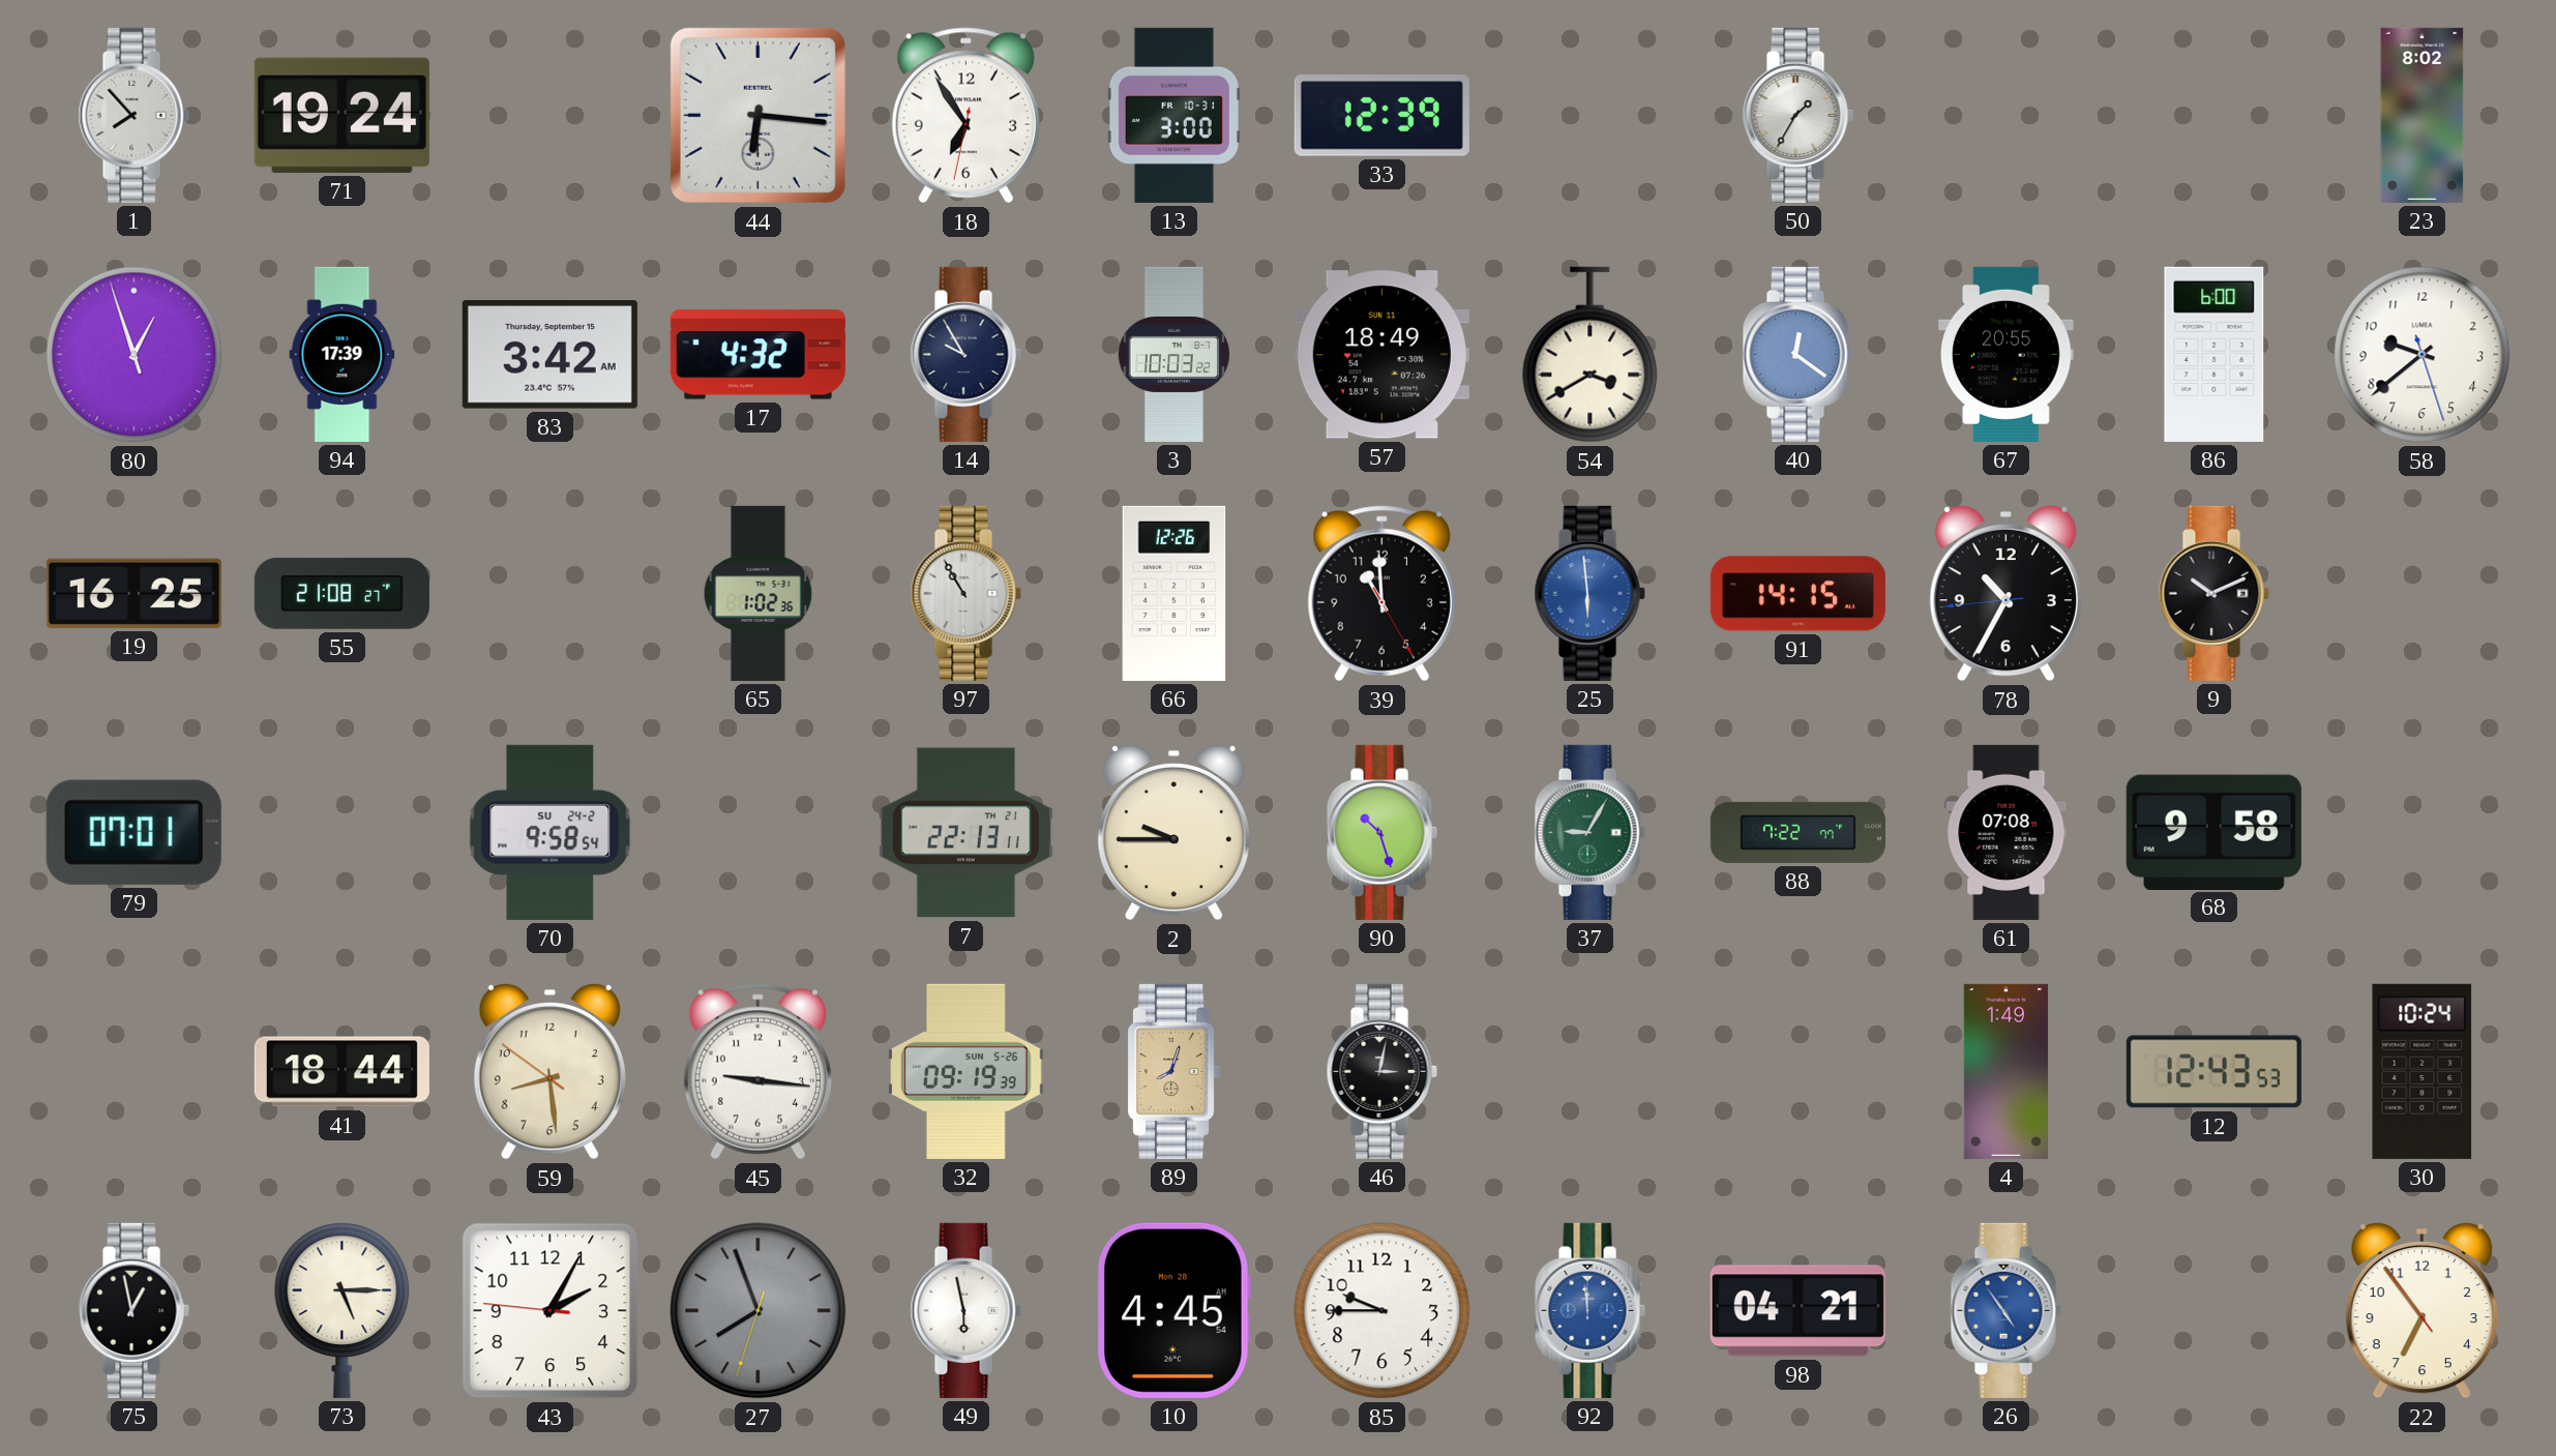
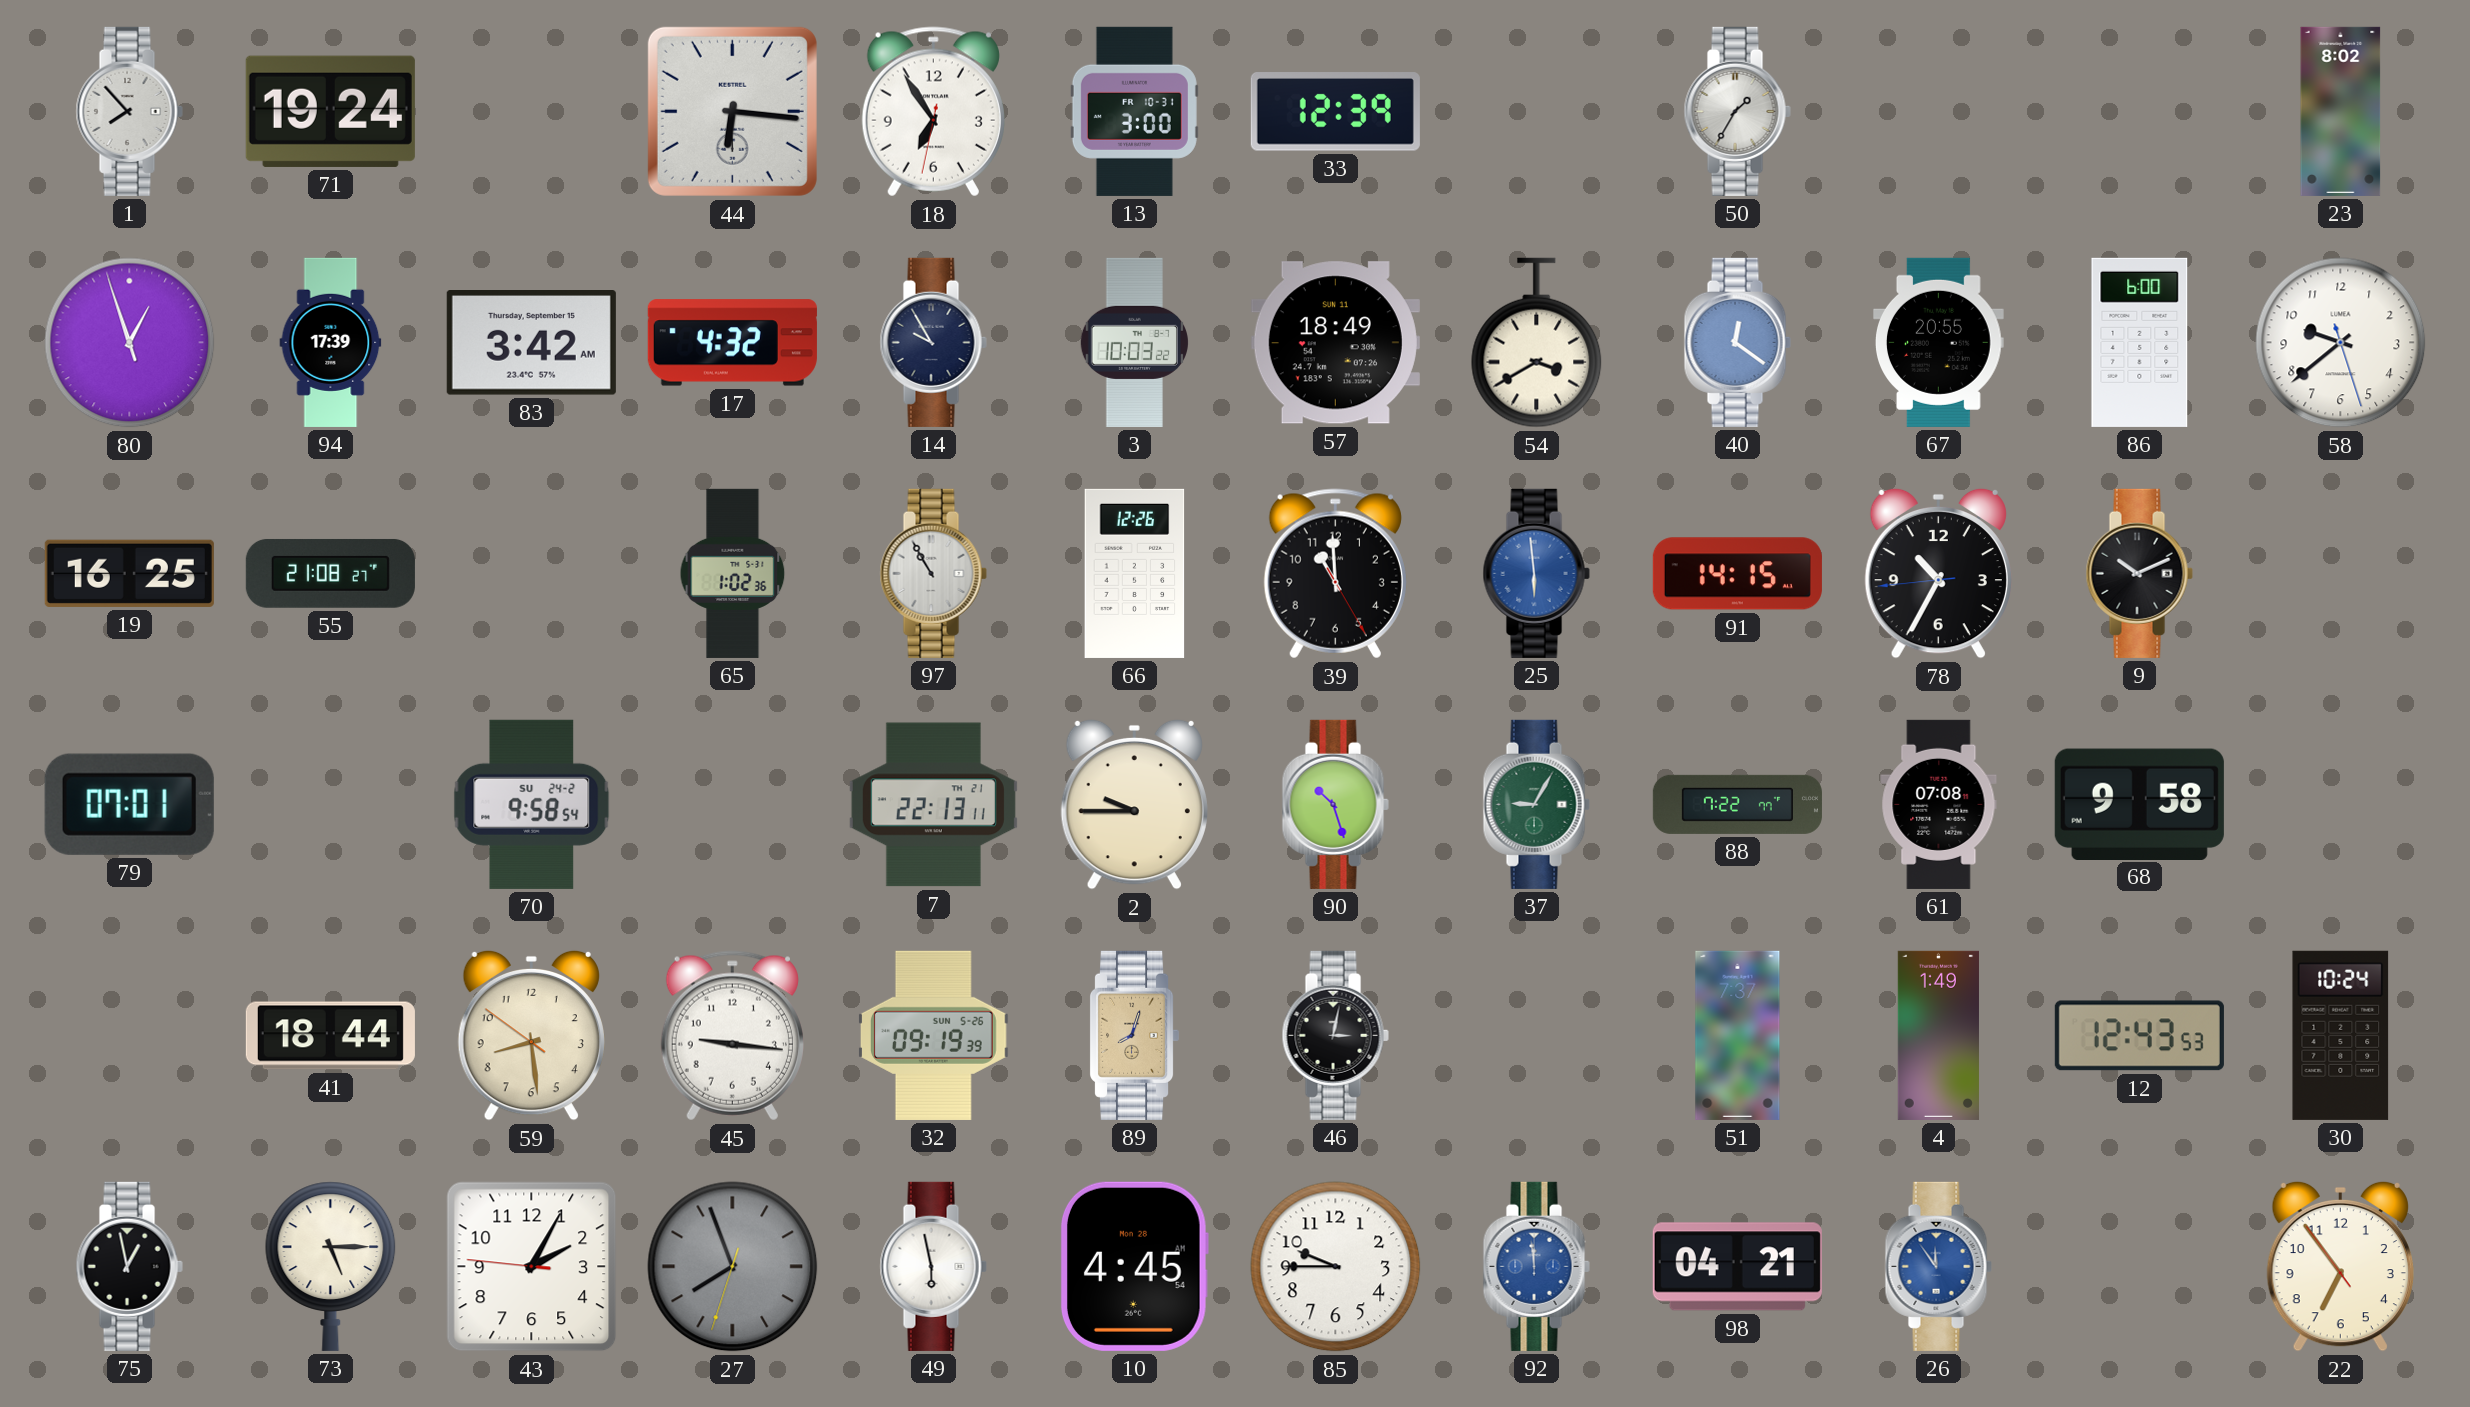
51: none -> 7:37 (1738, 1035)
26: 4:54 -> 11:54 (1938, 1266)
